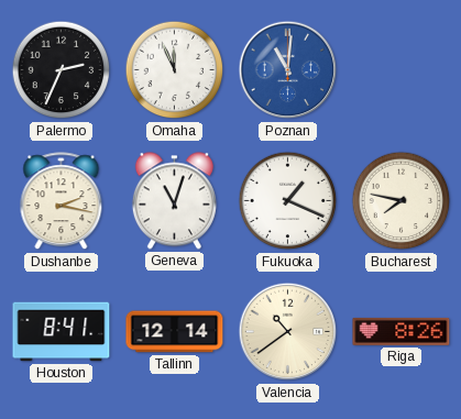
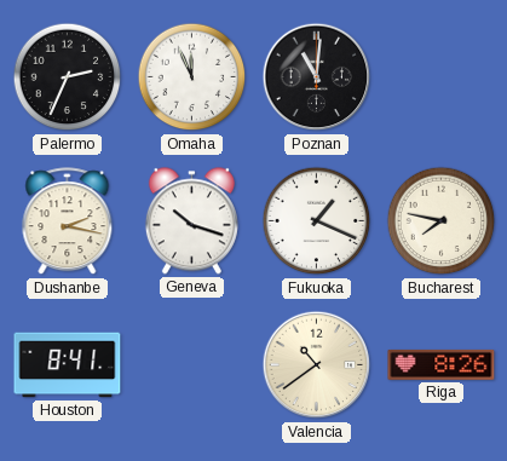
Poznan dial: blue -> black (317, 77)
Geneva: 11:03 -> 10:18 (191, 221)
Tallinn: 12:14 -> none (175, 332)
